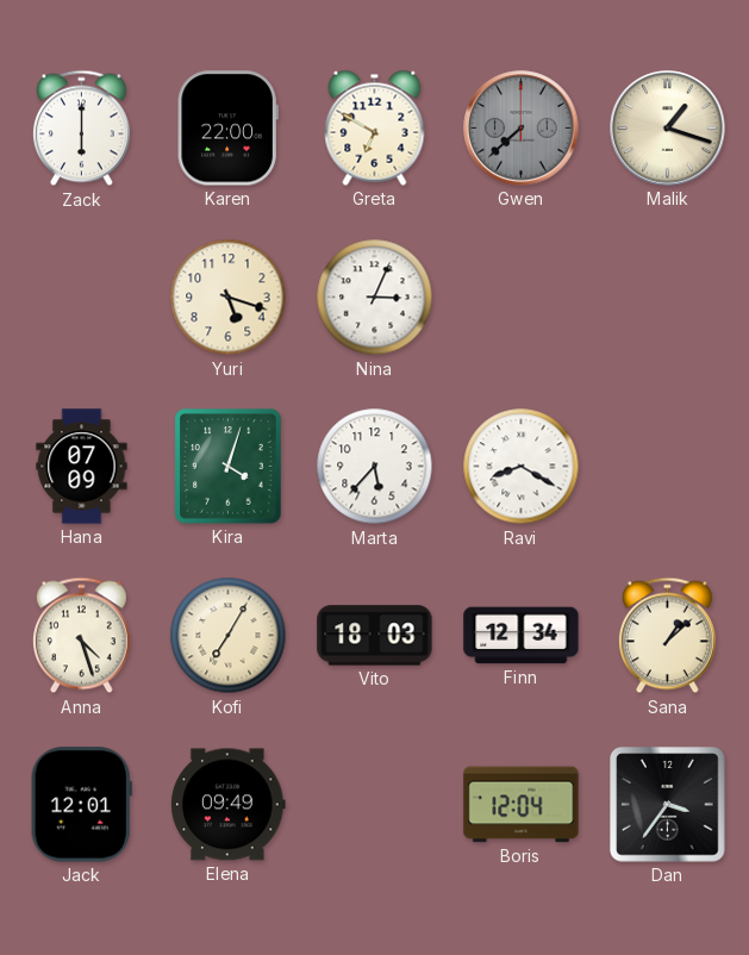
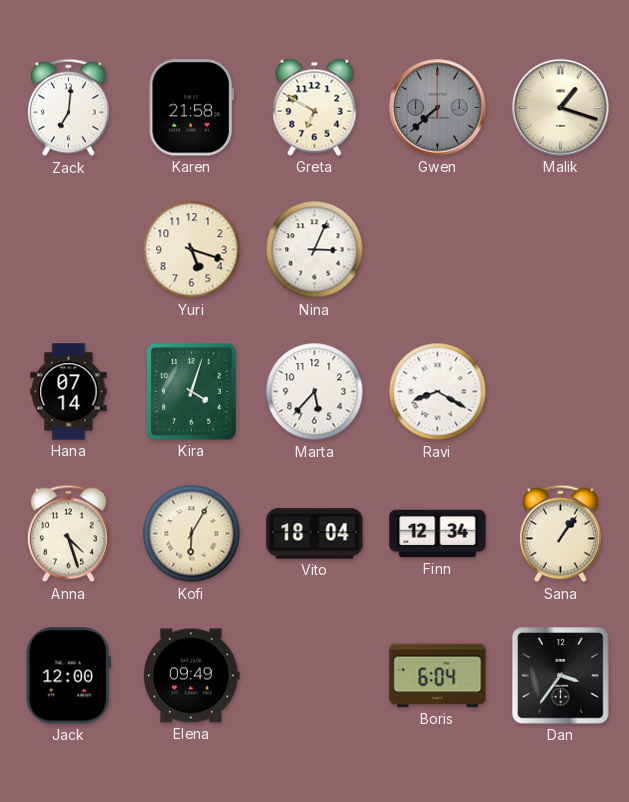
Zack: 6:00 -> 7:01 (68, 108)
Karen: 22:00 -> 21:58 (191, 108)
Hana: 07:09 -> 07:14 (69, 392)
Kofi: 7:05 -> 6:05 (192, 534)
Vito: 18:03 -> 18:04 (315, 534)
Sana: 1:08 -> 1:06 (560, 534)
Jack: 12:01 -> 12:00 (68, 676)
Boris: 12:04 -> 6:04 (438, 676)
